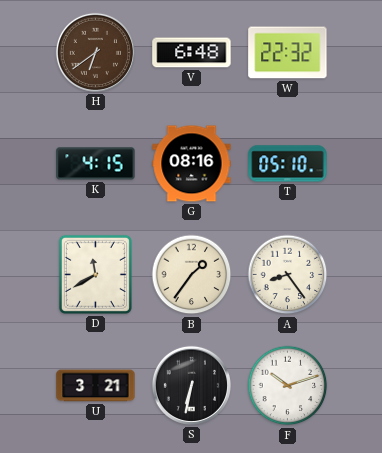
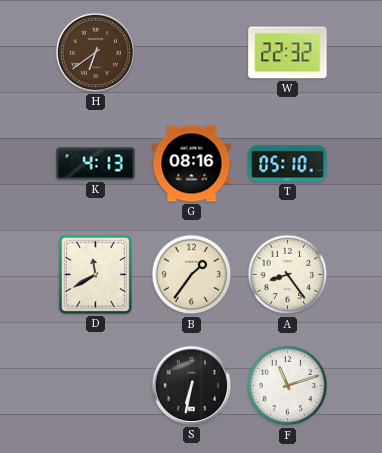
V: 6:48 -> none (192, 53)
K: 4:15 -> 4:13 (96, 164)
U: 3:21 -> none (96, 386)
F: 10:12 -> 11:12 (288, 386)
